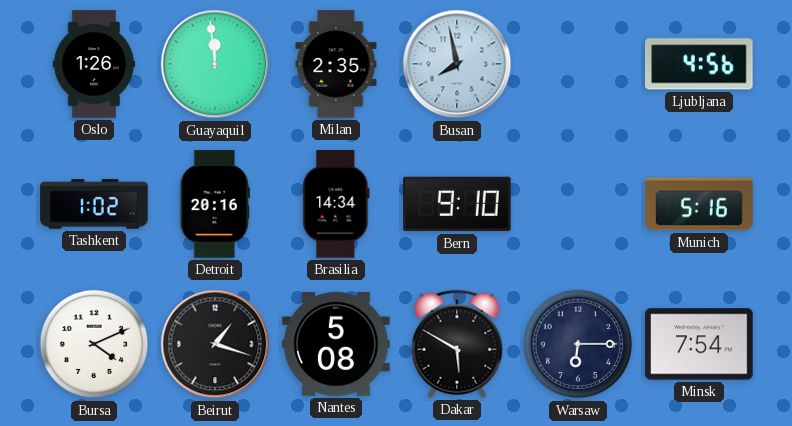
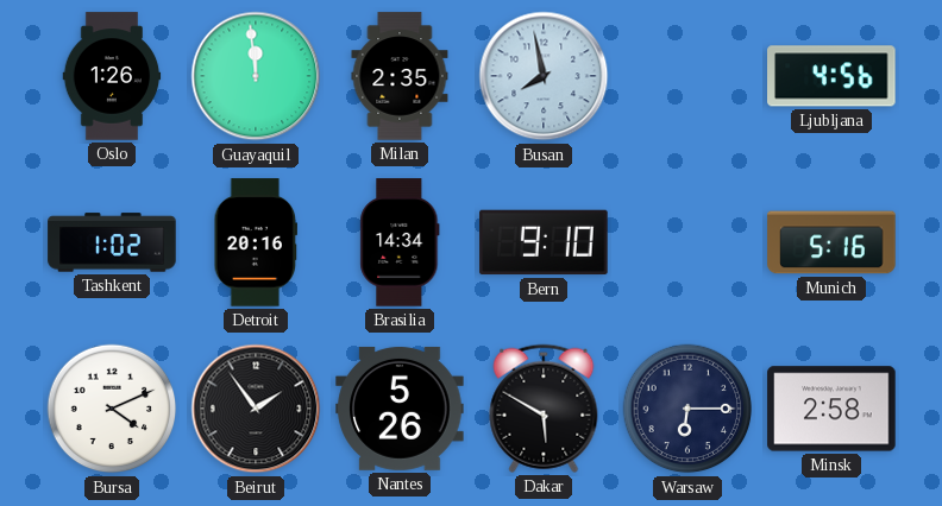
Beirut: 1:18 -> 1:54 (256, 409)
Nantes: 5:08 -> 5:26 (400, 409)
Minsk: 7:54 -> 2:58 (831, 409)
